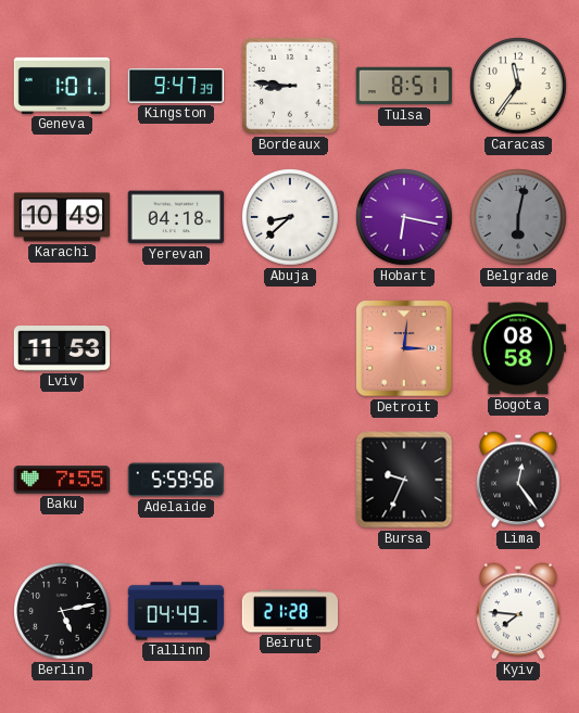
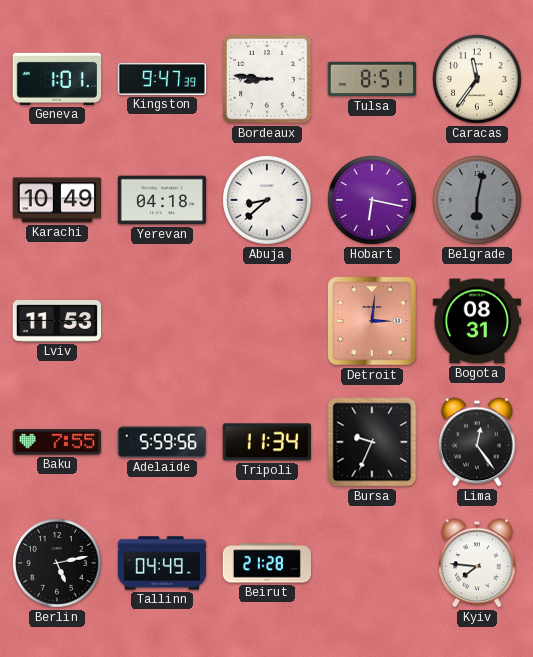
Bogota: 08:58 -> 08:31 (476, 321)
Tripoli: none -> 11:34 (266, 442)
